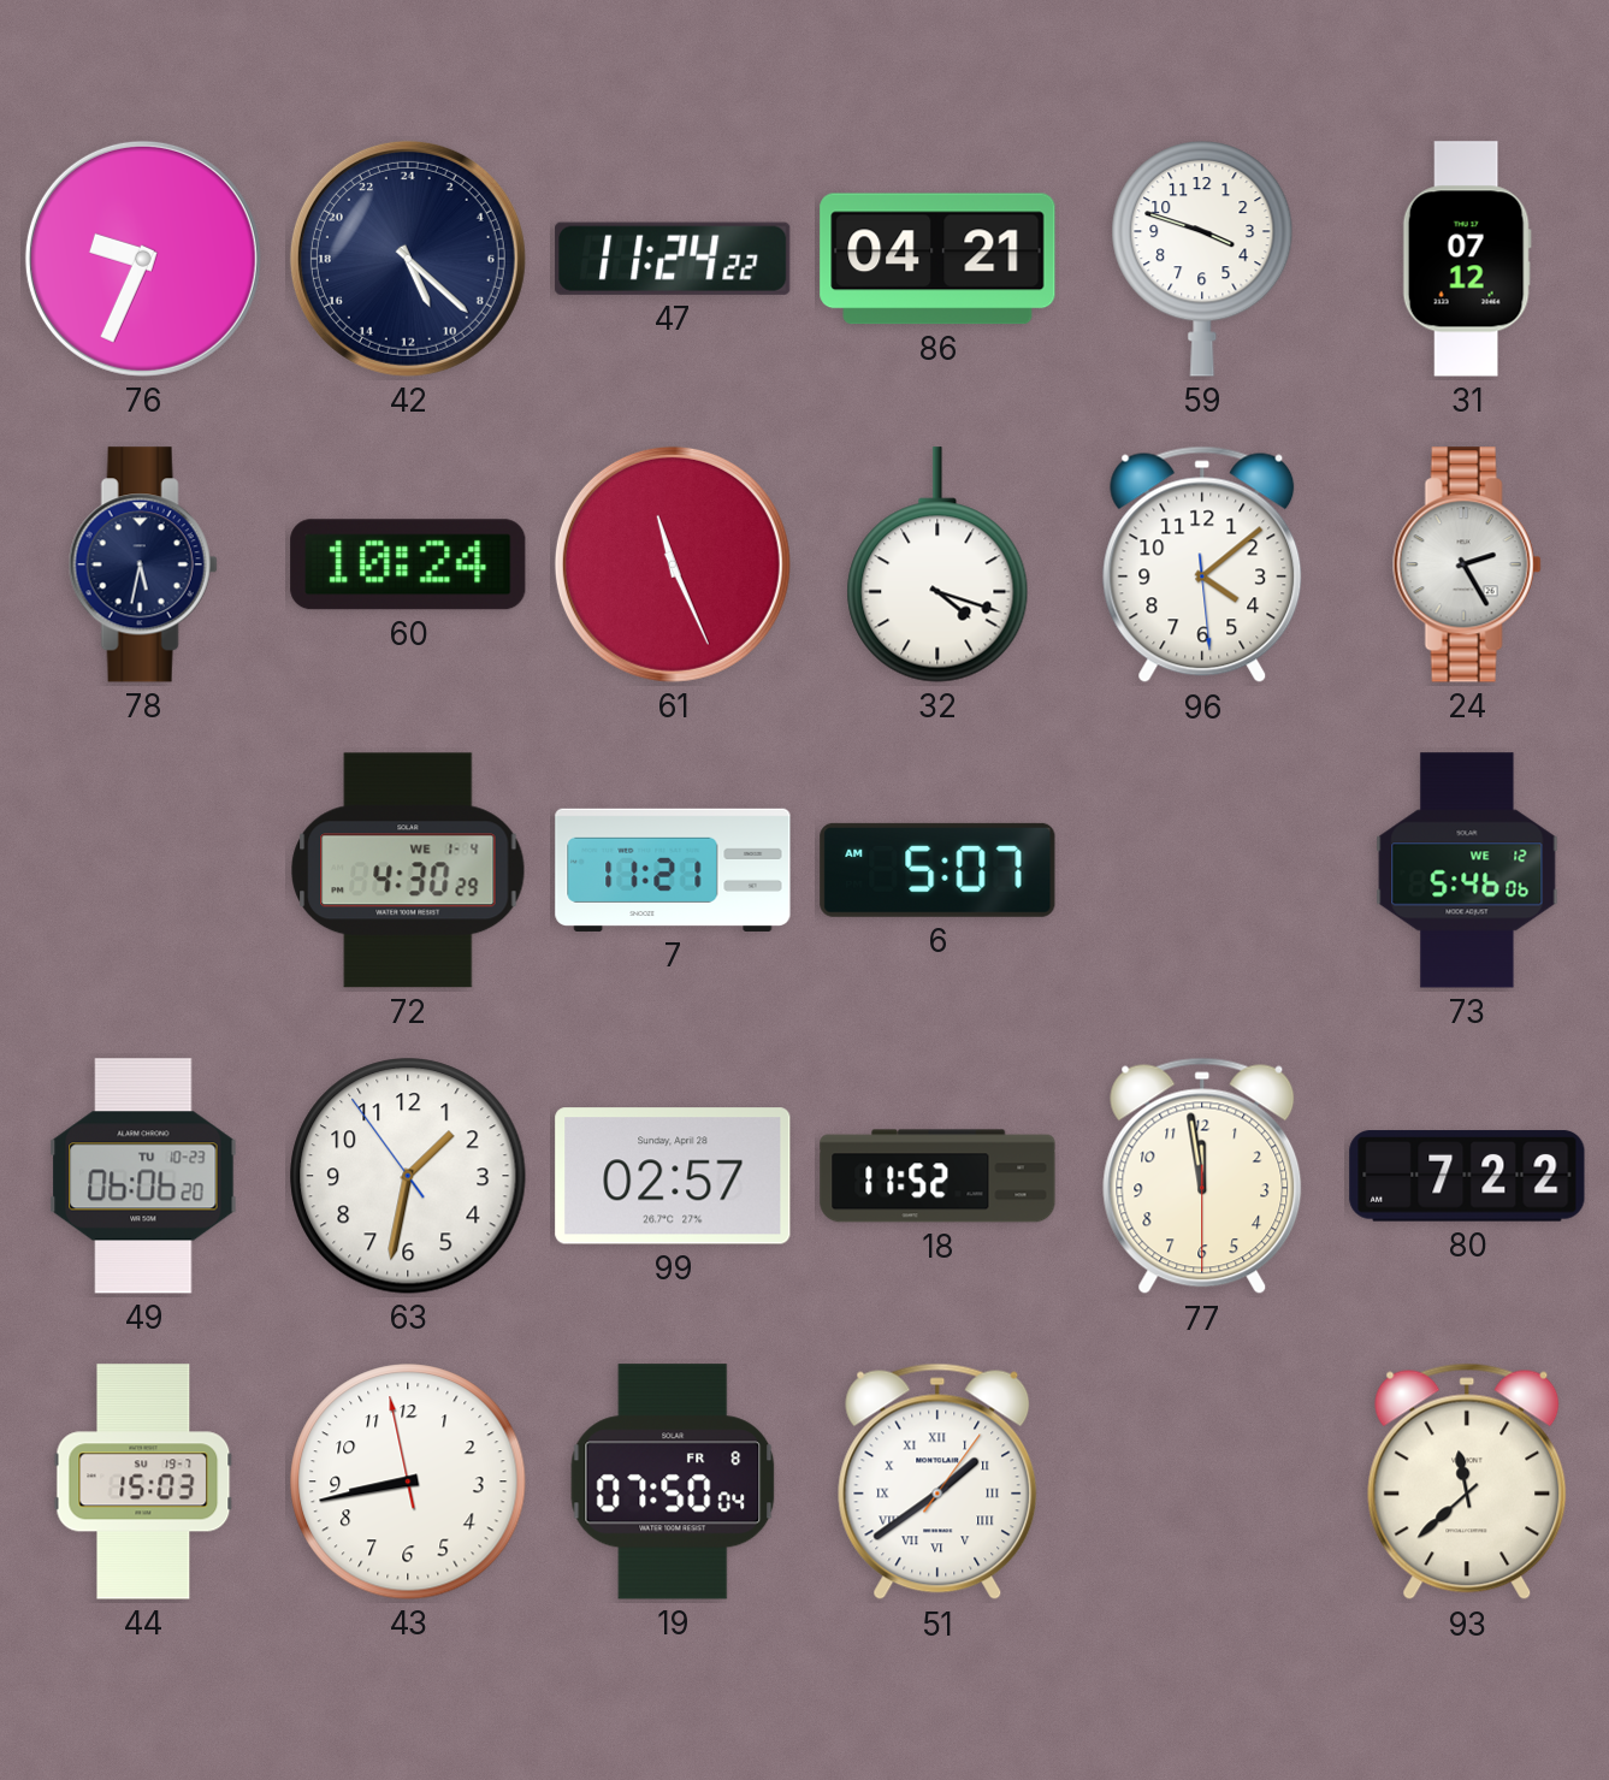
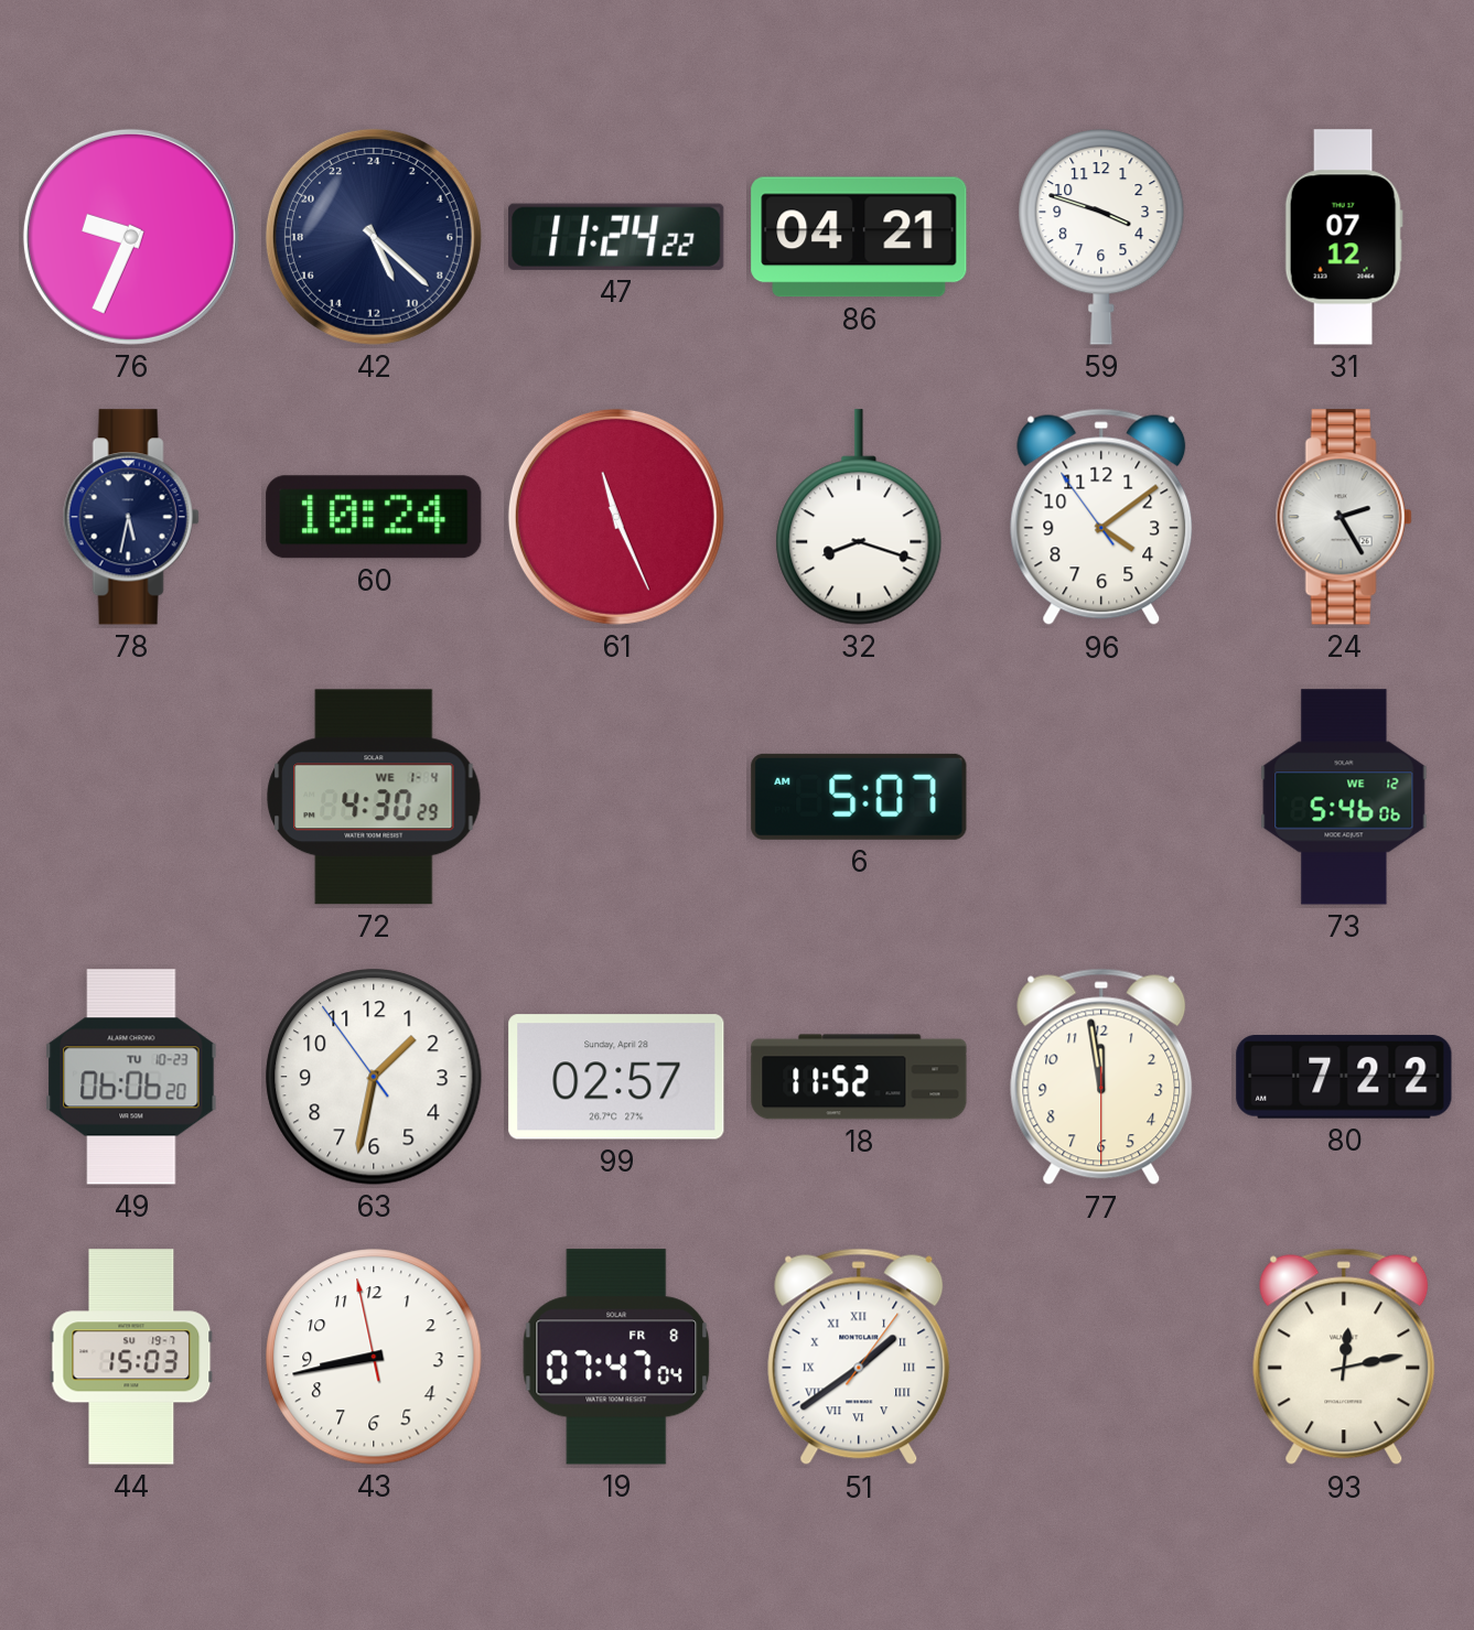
32: 4:18 -> 8:18 (859, 517)
96: 4:08:29 -> 4:08:54 (1101, 517)
7: 11:21 -> none (673, 870)
19: 07:50 -> 07:47 (616, 1357)
93: 11:38 -> 12:13 (1344, 1357)
